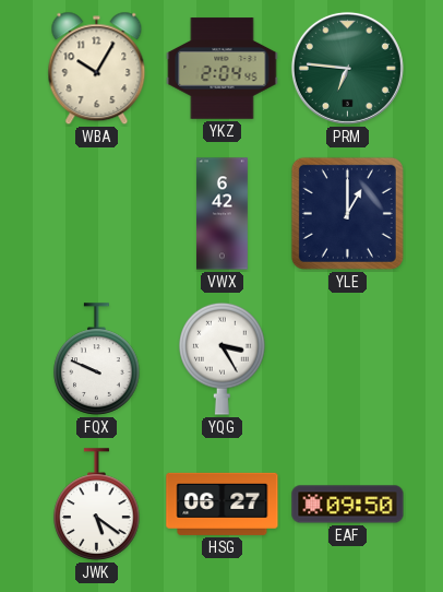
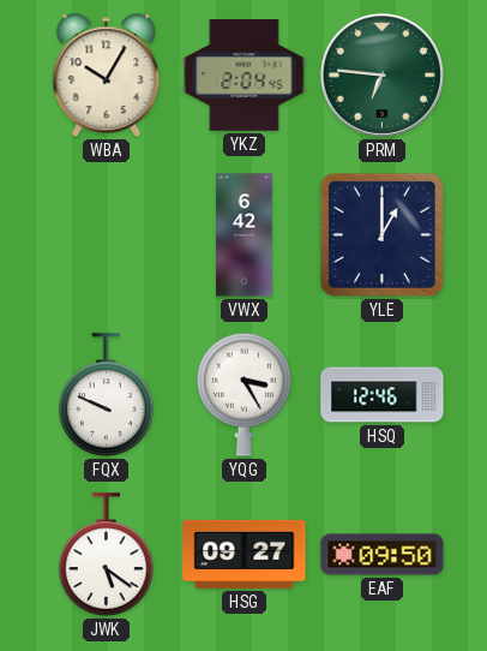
HSQ: none -> 12:46 (383, 395)
HSG: 06:27 -> 09:27 (245, 554)
